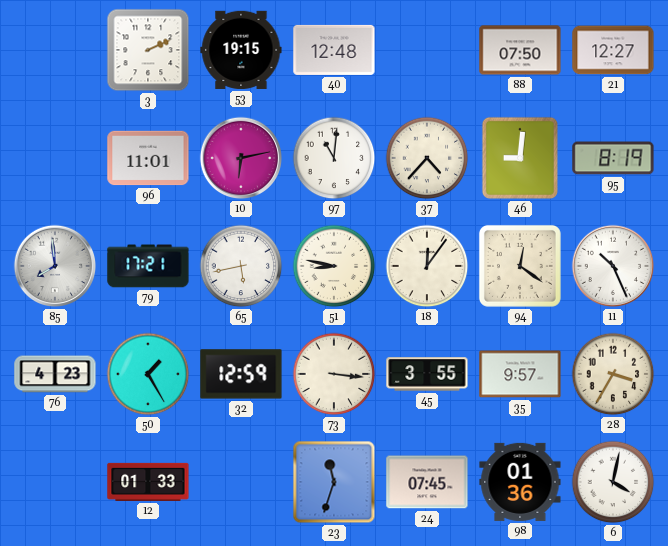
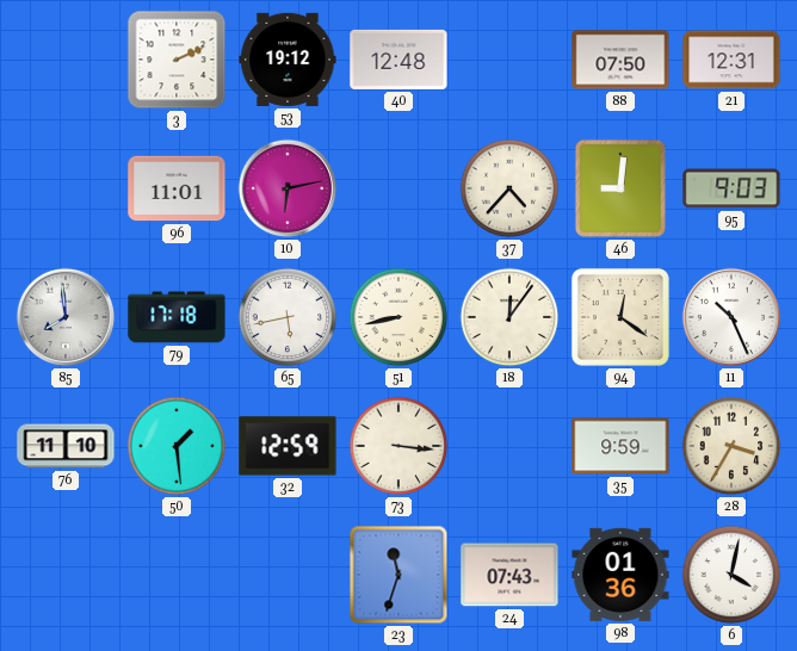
53: 19:15 -> 19:12 (288, 60)
21: 12:27 -> 12:31 (731, 60)
97: 11:01 -> none (334, 158)
95: 8:19 -> 9:03 (731, 188)
79: 17:21 -> 17:18 (177, 317)
51: 8:47 -> 8:43 (398, 317)
76: 4:23 -> 11:10 (66, 446)
50: 1:25 -> 1:29 (177, 446)
45: 3:55 -> none (427, 374)
35: 9:57 -> 9:59 (620, 446)
12: 01:33 -> none (148, 482)
24: 07:45 -> 07:43 (509, 575)
